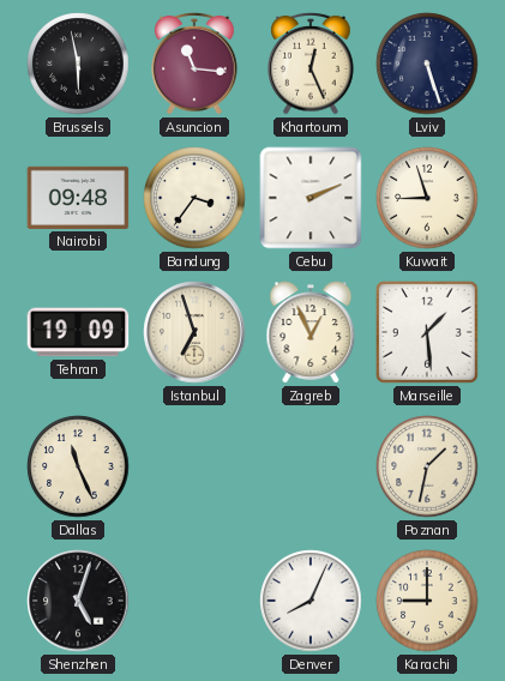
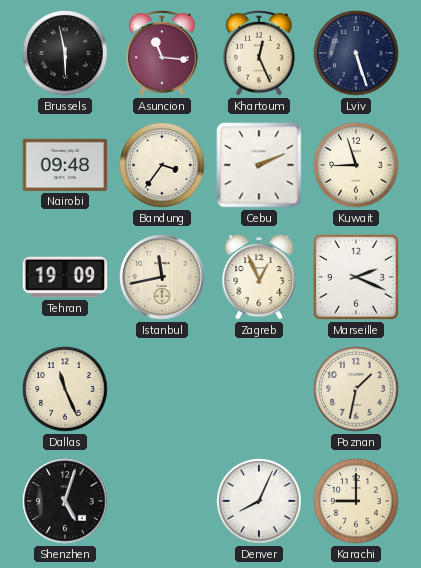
Istanbul: 6:57 -> 11:43 (162, 277)
Marseille: 1:29 -> 2:19 (357, 278)
